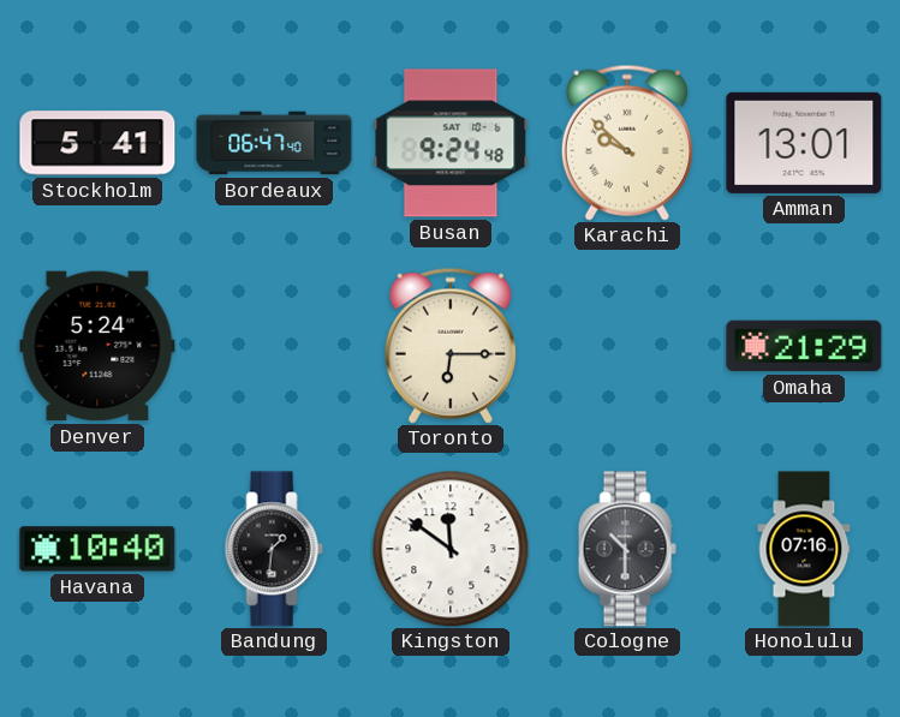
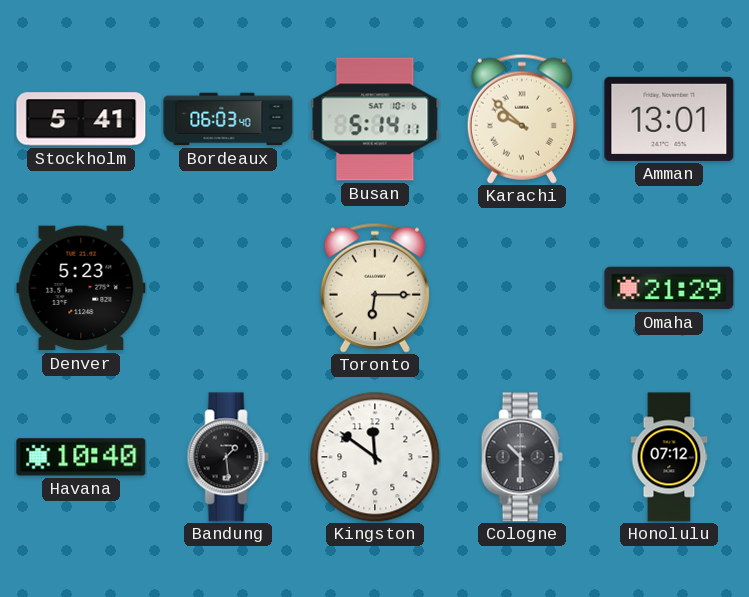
Bordeaux: 06:47 -> 06:03 (228, 119)
Busan: 9:24 -> 5:14 (375, 119)
Denver: 5:24 -> 5:23 (81, 288)
Bandung: 1:31 -> 1:29 (228, 457)
Honolulu: 07:16 -> 07:12 (669, 457)
